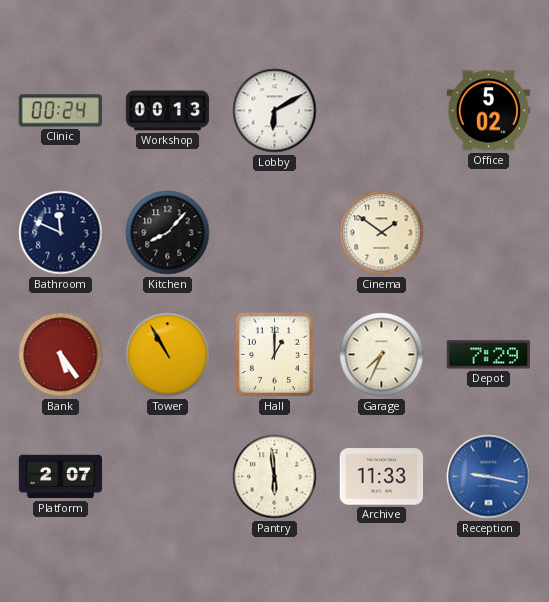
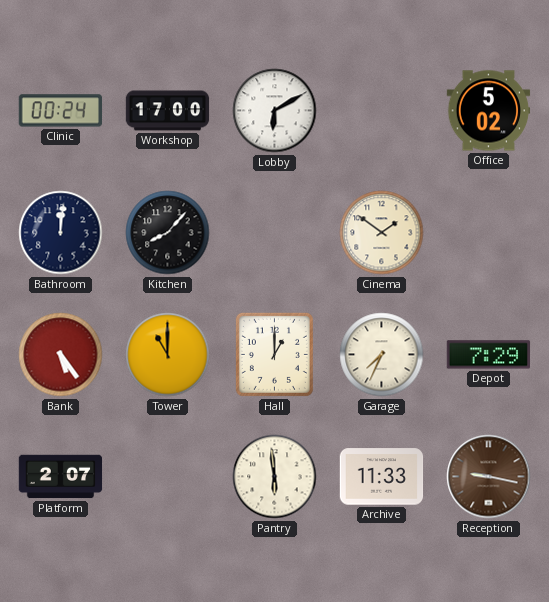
Workshop: 00:13 -> 17:00 (168, 111)
Bathroom: 11:49 -> 12:01 (61, 233)
Tower: 10:55 -> 11:00 (168, 355)
Reception dial: blue -> brown (489, 477)
